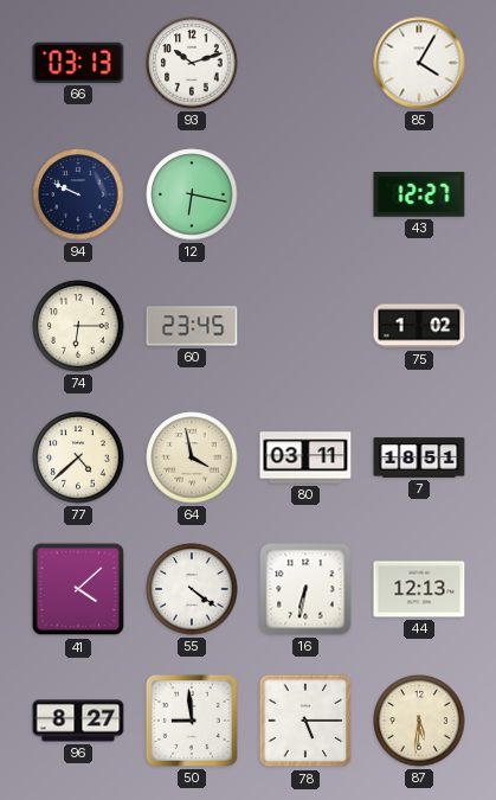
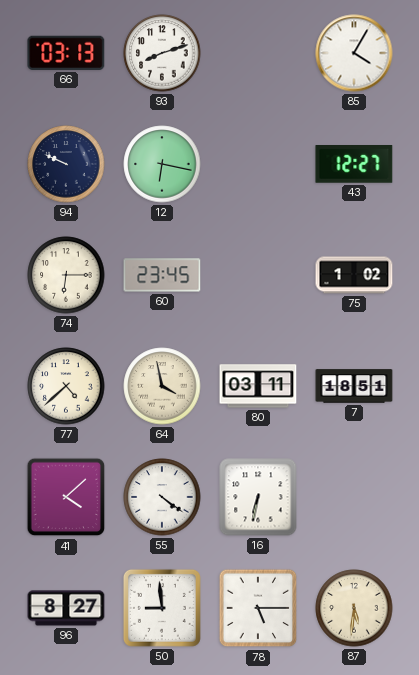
93: 10:12 -> 8:12 (162, 53)
44: 12:13 -> none (419, 589)
